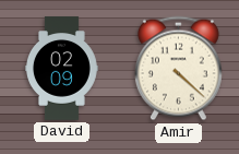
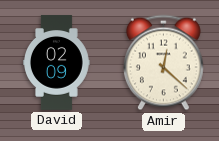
Amir: 4:22 -> 12:22 (163, 63)
